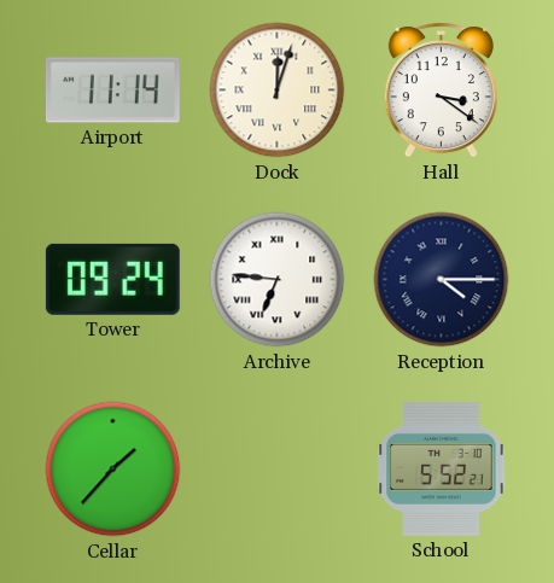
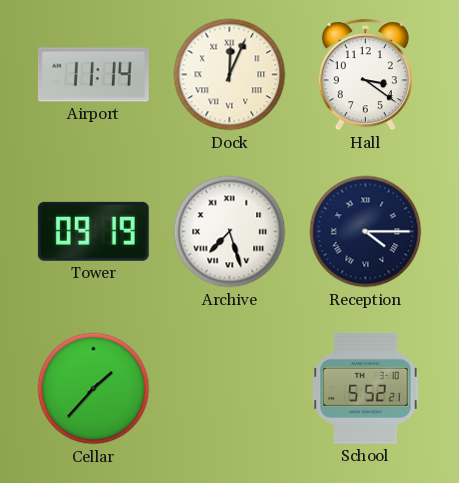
Dock: 12:03 -> 12:04 (230, 75)
Tower: 09:24 -> 09:19 (93, 231)
Archive: 6:46 -> 7:27 (230, 232)
